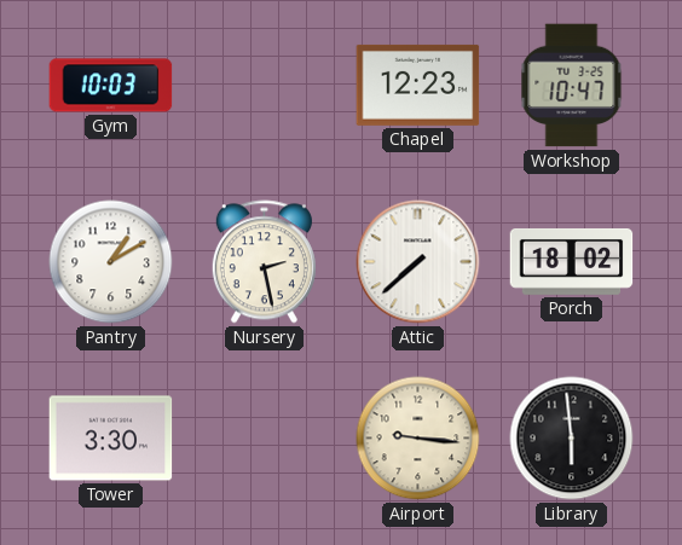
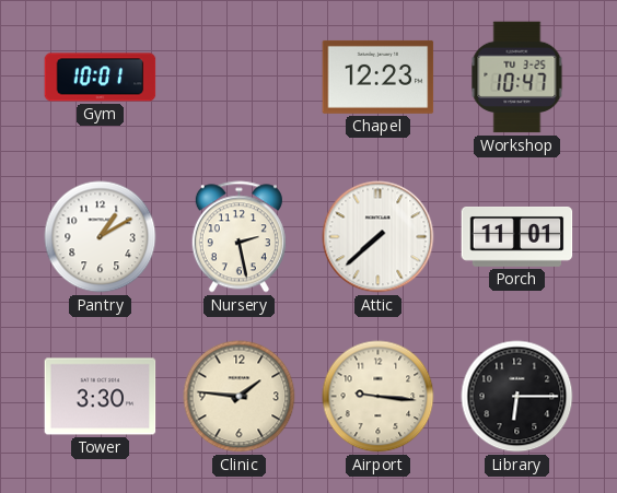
Gym: 10:03 -> 10:01 (101, 78)
Porch: 18:02 -> 11:01 (517, 236)
Clinic: none -> 1:46 (240, 397)
Library: 5:59 -> 6:15 (517, 397)
